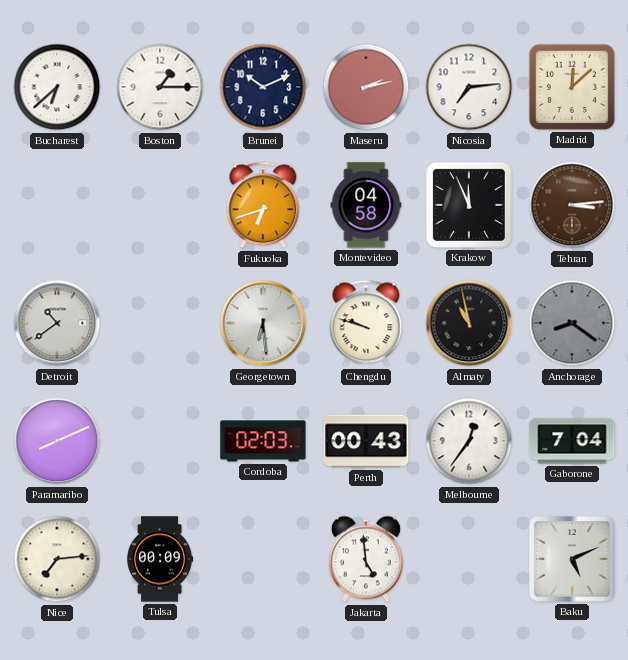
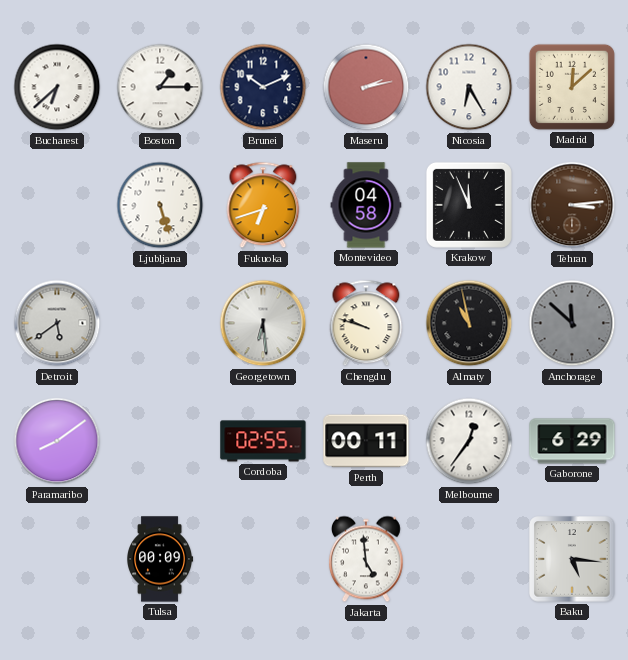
Nicosia: 7:14 -> 6:25 (469, 87)
Ljubljana: none -> 5:27 (160, 205)
Detroit: 10:39 -> 5:39 (57, 323)
Anchorage: 8:21 -> 11:52 (572, 323)
Paramaribo: 8:11 -> 8:09 (57, 441)
Cordoba: 02:03 -> 02:55 (263, 441)
Perth: 00:43 -> 00:11 (366, 441)
Gaborone: 7:04 -> 6:29 (572, 441)
Nice: 7:14 -> none (57, 559)
Baku: 5:11 -> 5:16 (572, 559)
